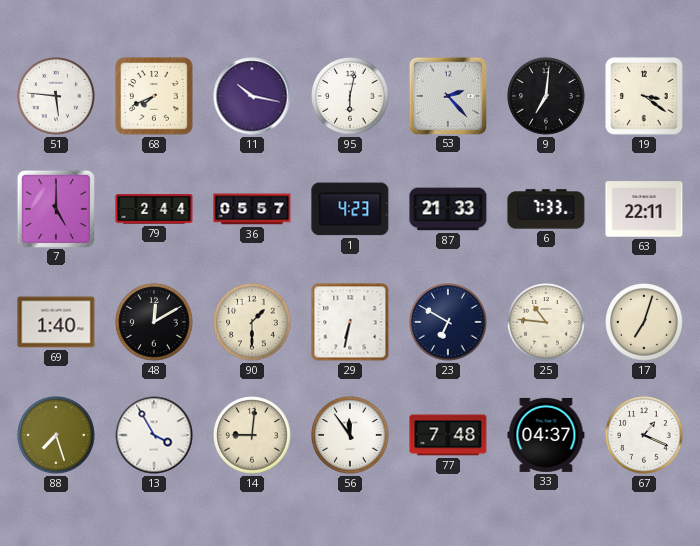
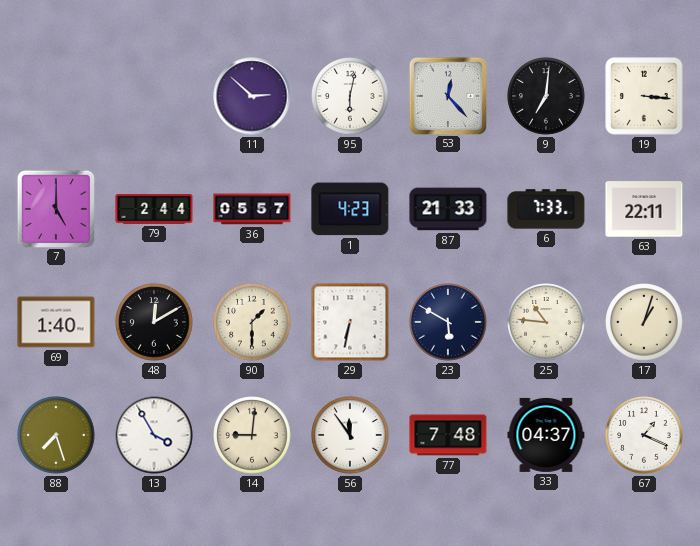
51: 5:46 -> none (56, 96)
68: 7:41 -> none (154, 96)
11: 10:17 -> 2:52 (252, 96)
53: 2:23 -> 12:23 (447, 95)
19: 3:21 -> 3:16 (644, 96)
23: 6:50 -> 5:50 (448, 322)
17: 7:03 -> 1:03 (644, 322)
